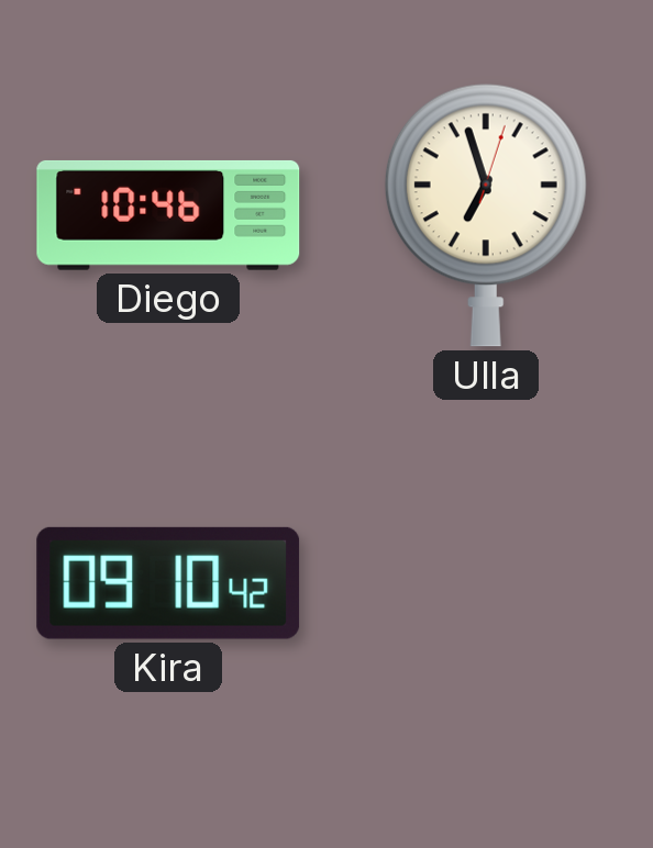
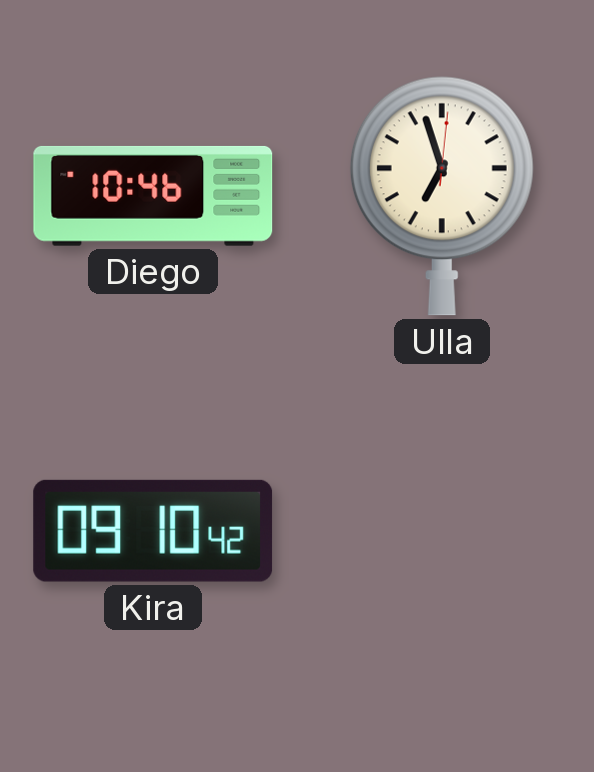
Ulla: 6:57:03 -> 6:57:01 (442, 196)
